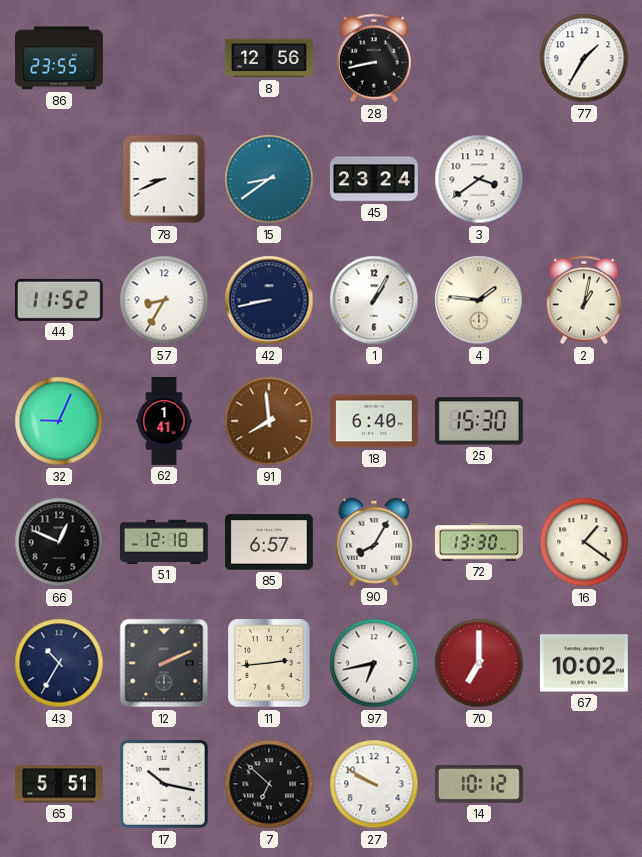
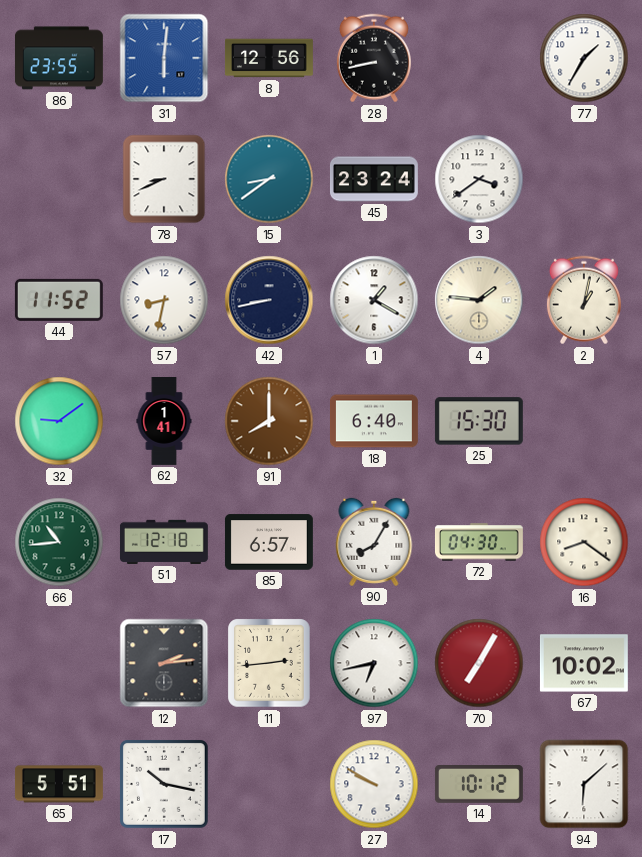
31: none -> 6:01 (164, 58)
57: 8:35 -> 8:32 (164, 300)
1: 1:05 -> 1:20 (374, 300)
32: 9:04 -> 9:09 (59, 421)
91: 7:59 -> 8:00 (269, 421)
66: 12:49 -> 10:44 (59, 542)
66 dial: black -> green (59, 542)
72: 13:30 -> 04:30 (479, 542)
16: 1:21 -> 8:21 (584, 542)
43: 10:35 -> none (59, 663)
12: 2:11 -> 2:14 (164, 663)
70: 7:00 -> 7:05 (479, 663)
7: 6:52 -> none (269, 784)
94: none -> 6:08 (584, 784)
